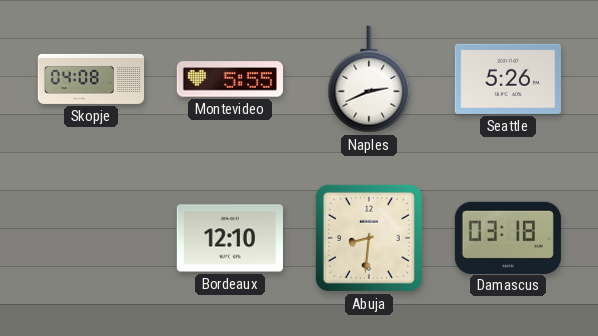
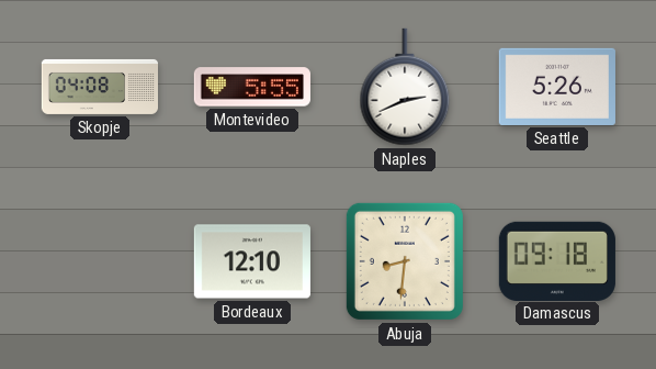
Damascus: 03:18 -> 09:18 (557, 260)
